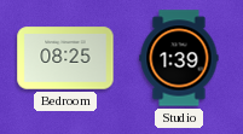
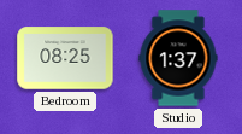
Studio: 1:39 -> 1:37 (178, 58)
